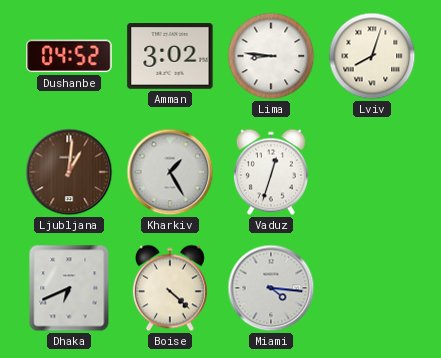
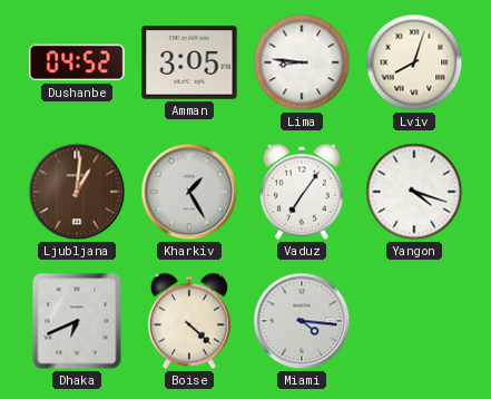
Amman: 3:02 -> 3:05 (189, 62)
Vaduz: 12:33 -> 7:06 (302, 192)
Yangon: none -> 4:18 (414, 192)
